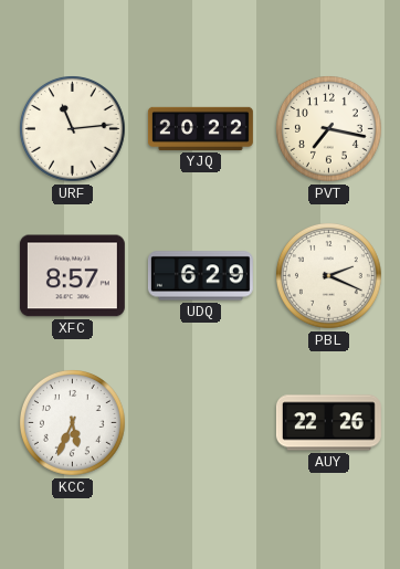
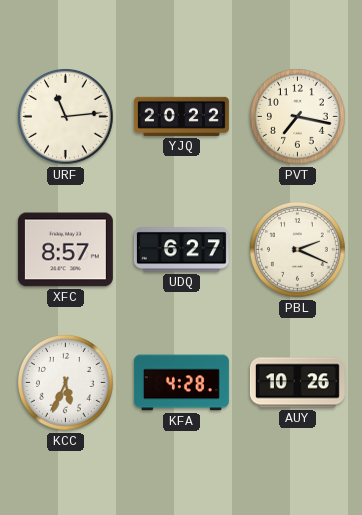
UDQ: 6:29 -> 6:27 (181, 250)
KFA: none -> 4:28 (181, 383)
AUY: 22:26 -> 10:26 (297, 383)
